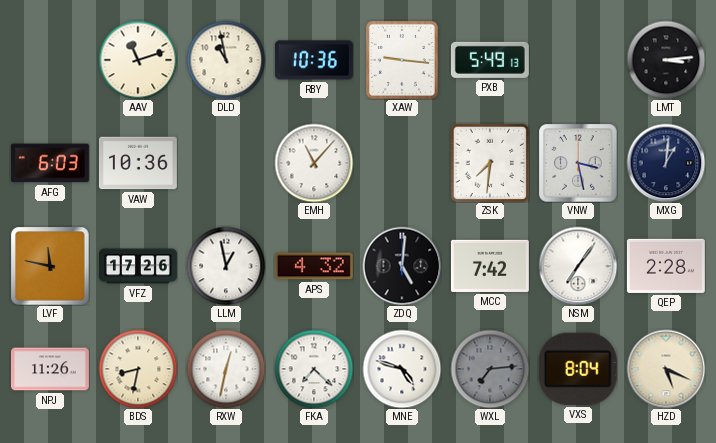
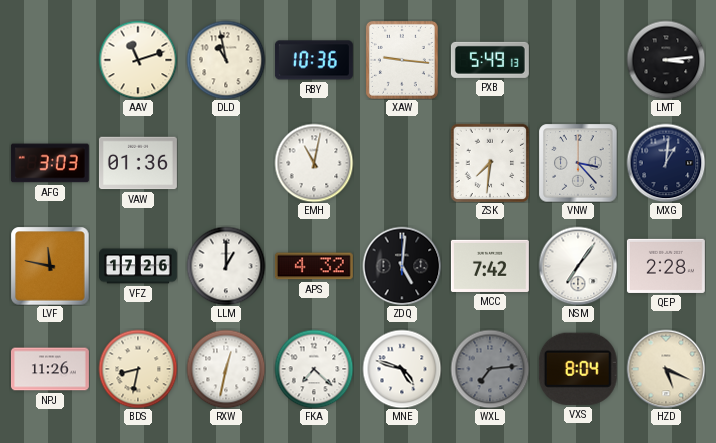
AFG: 6:03 -> 3:03 (50, 163)
VAW: 10:36 -> 01:36 (138, 163)
EMH: 11:07 -> 11:02 (314, 163)
VNW: 3:28 -> 3:23 (578, 163)
LLM: 12:58 -> 1:00 (226, 266)
